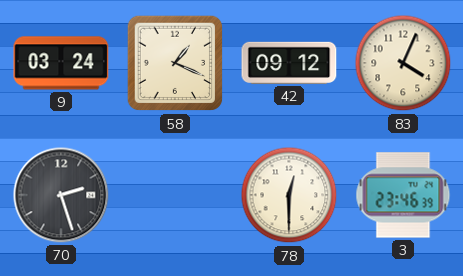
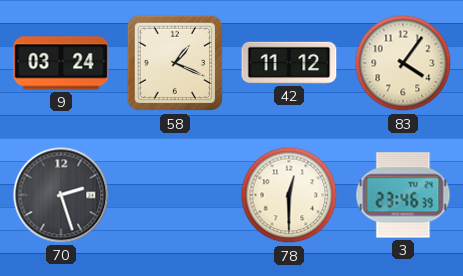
42: 09:12 -> 11:12 (289, 63)
83: 4:04 -> 4:06 (403, 63)
